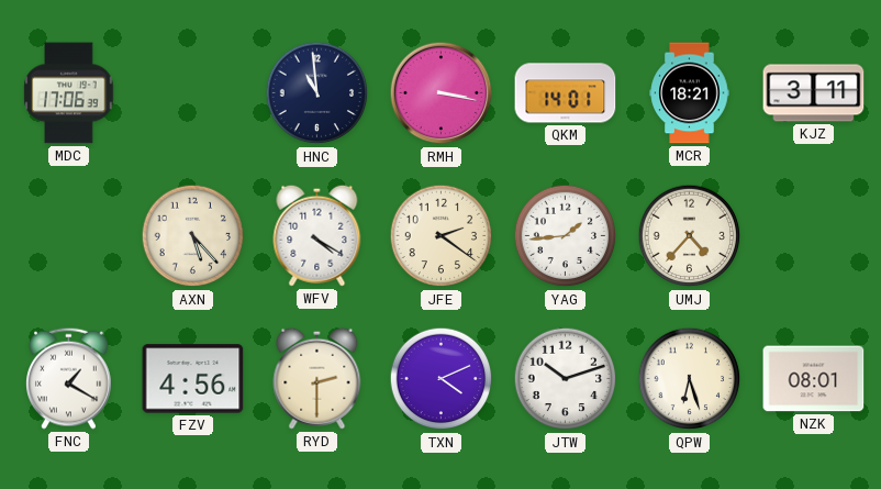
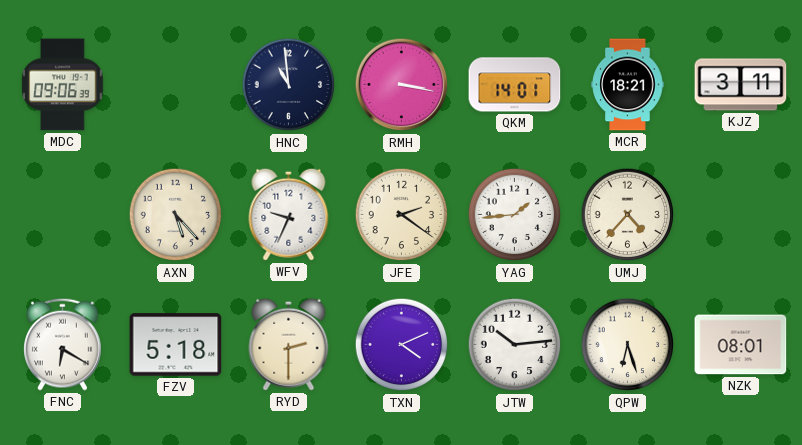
MDC: 17:06 -> 09:06 (63, 85)
WFV: 4:20 -> 9:34 (289, 214)
FNC: 1:20 -> 6:20 (63, 344)
FZV: 4:56 -> 5:18 (176, 345)
JTW: 10:12 -> 10:14 (515, 345)
